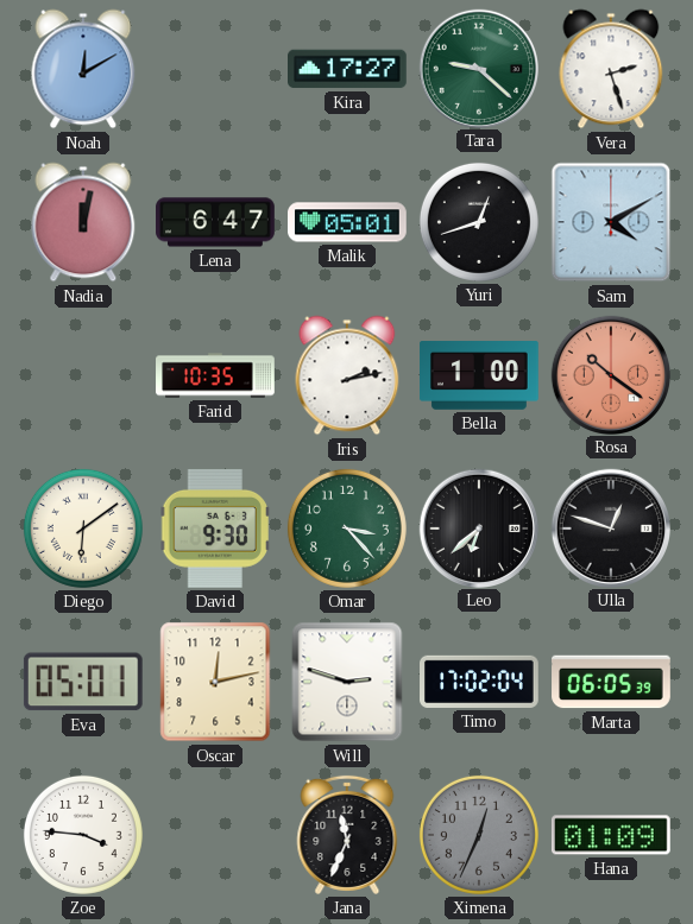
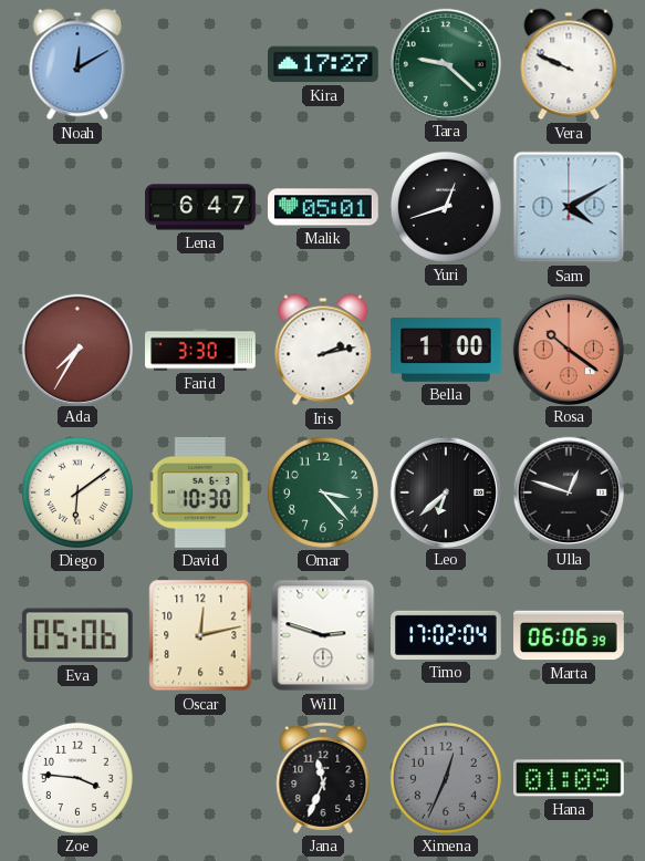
Vera: 2:27 -> 9:49 (569, 64)
Nadia: 12:02 -> none (83, 222)
Ada: none -> 7:35 (76, 349)
Farid: 10:35 -> 3:30 (200, 350)
David: 9:30 -> 10:30 (200, 492)
Eva: 05:01 -> 05:06 (77, 635)
Marta: 06:05 -> 06:06 (569, 635)
